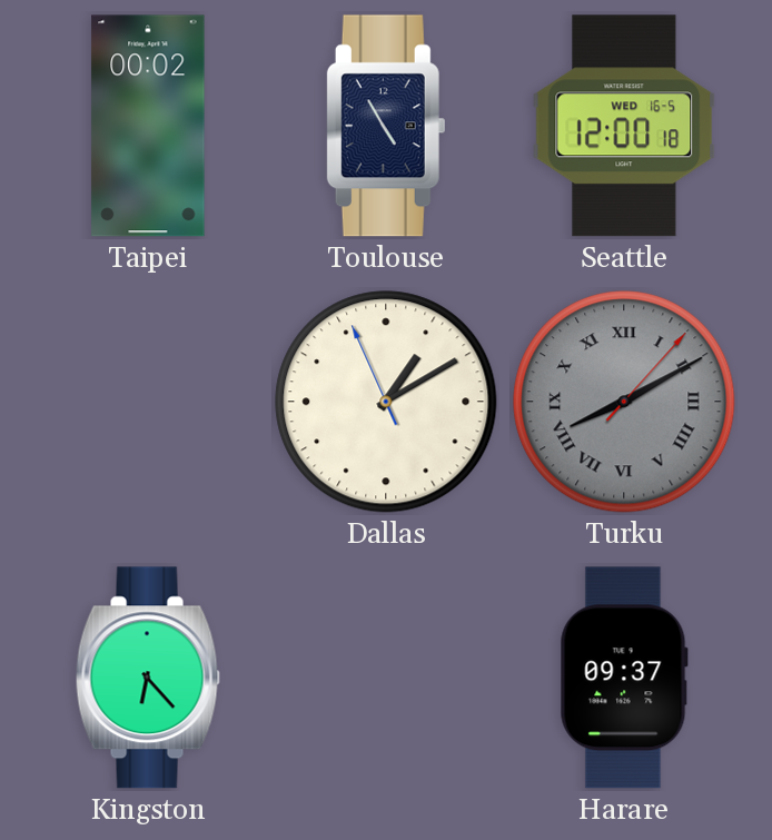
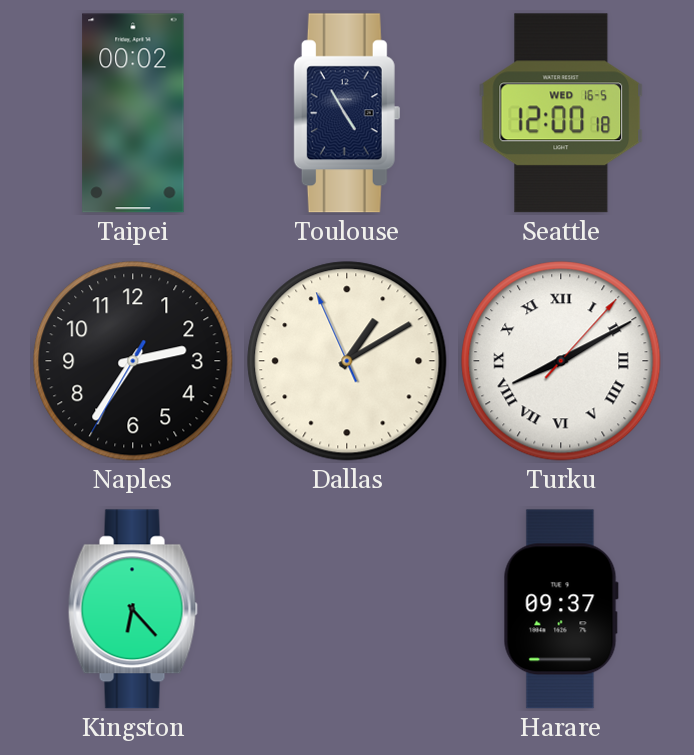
Naples: none -> 2:35 (133, 361)
Turku dial: grey -> white (561, 361)
